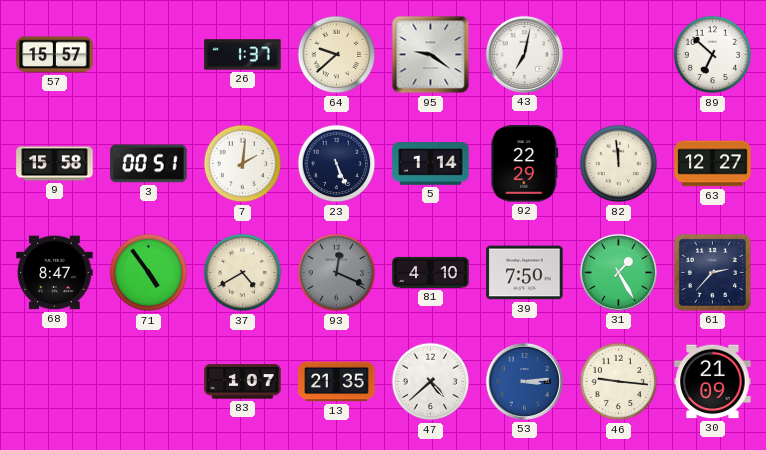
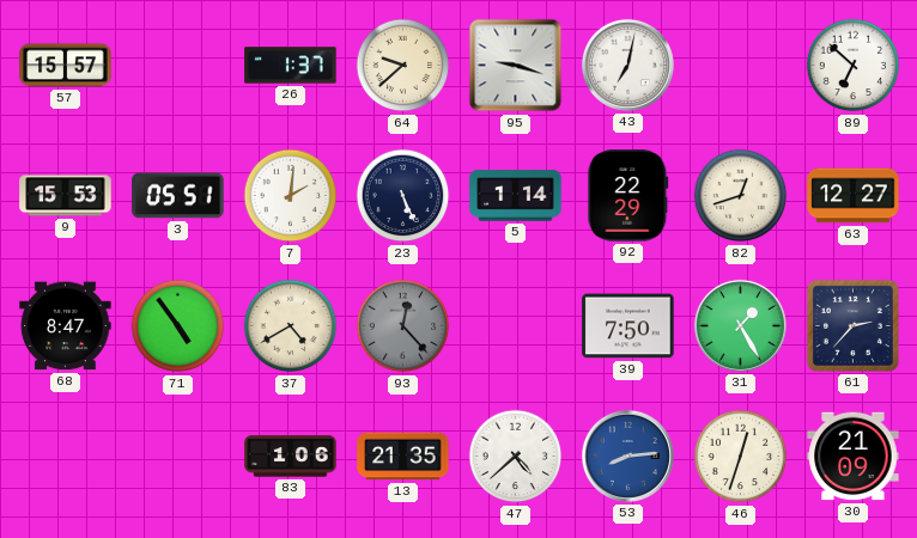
95: 9:21 -> 9:18 (516, 66)
9: 15:58 -> 15:53 (66, 196)
3: 00:51 -> 05:51 (178, 196)
82: 11:59 -> 12:42 (741, 196)
93: 12:19 -> 12:23 (403, 326)
81: 4:10 -> none (431, 272)
83: 1:07 -> 1:06 (291, 457)
53: 3:14 -> 8:14 (627, 456)
46: 9:16 -> 12:33 (741, 457)
